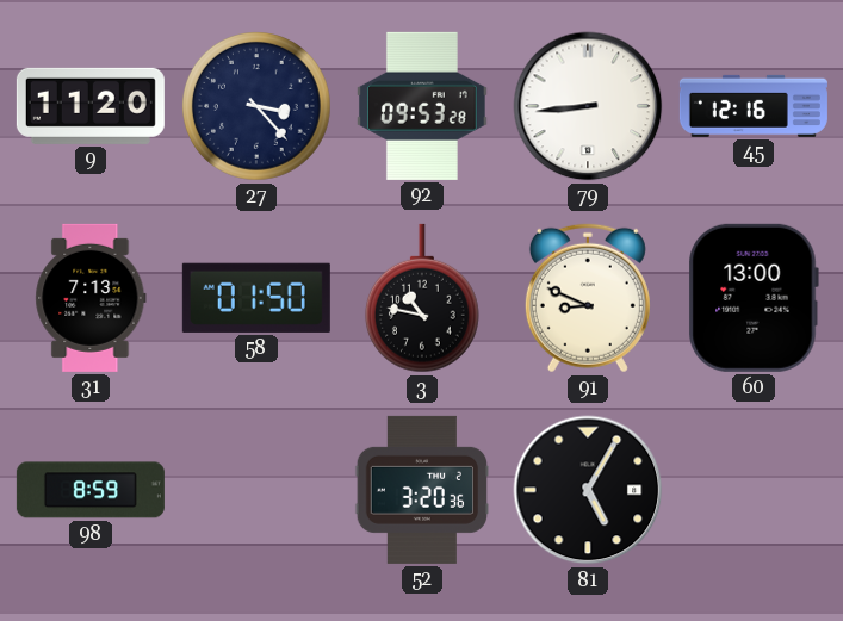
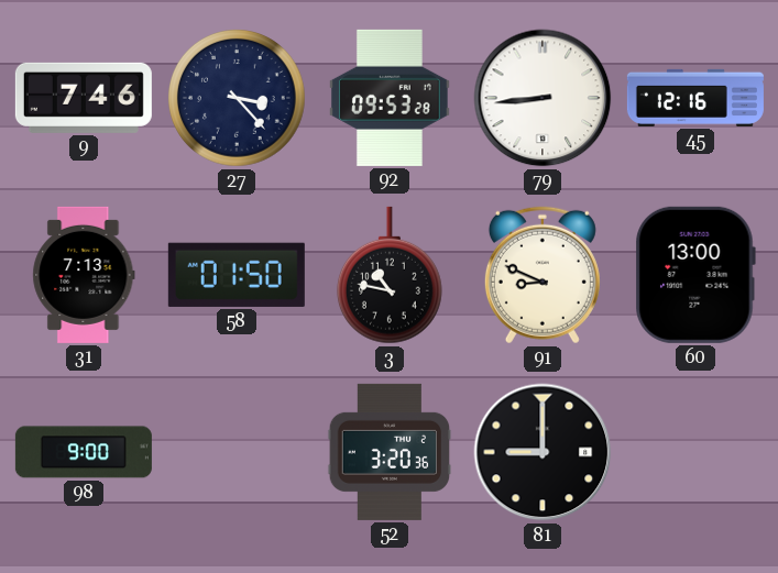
9: 11:20 -> 7:46 (84, 98)
98: 8:59 -> 9:00 (84, 452)
81: 5:05 -> 9:00 (543, 452)
